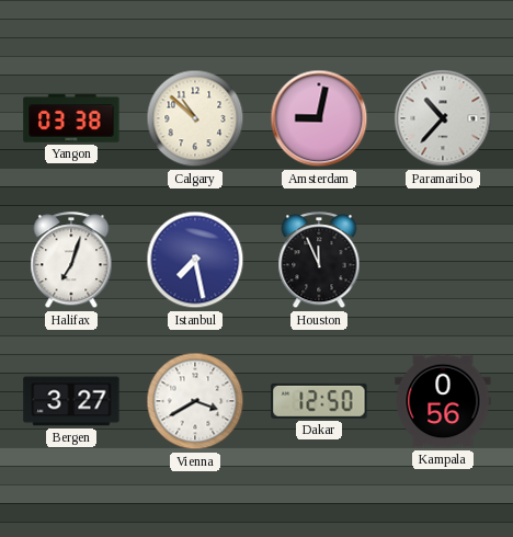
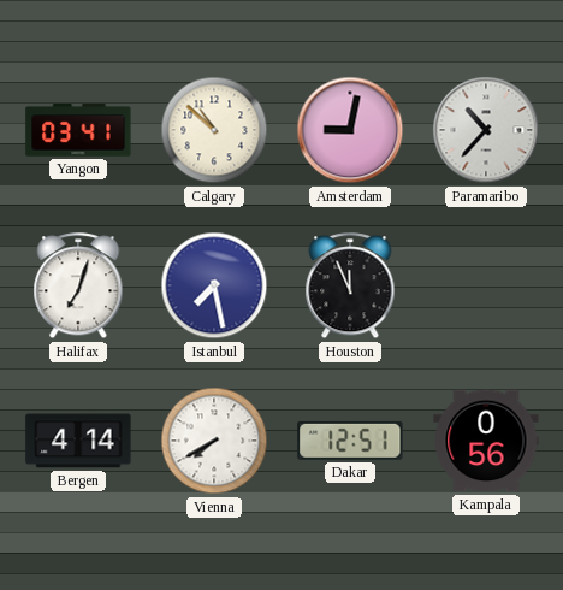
Yangon: 03:38 -> 03:41 (78, 130)
Bergen: 3:27 -> 4:14 (78, 441)
Vienna: 3:40 -> 7:40 (214, 441)
Dakar: 12:50 -> 12:51 (350, 441)
